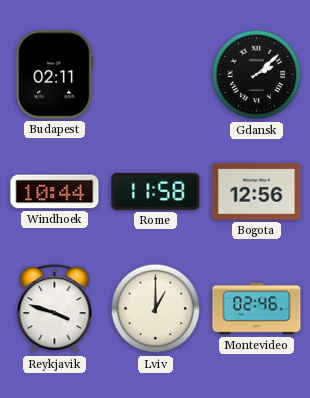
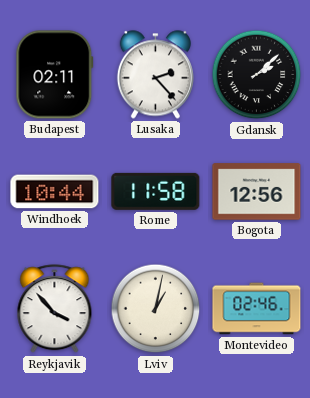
Lusaka: none -> 2:23 (155, 75)
Reykjavik: 3:48 -> 3:53 (55, 309)
Lviv: 1:00 -> 1:02 (156, 309)
